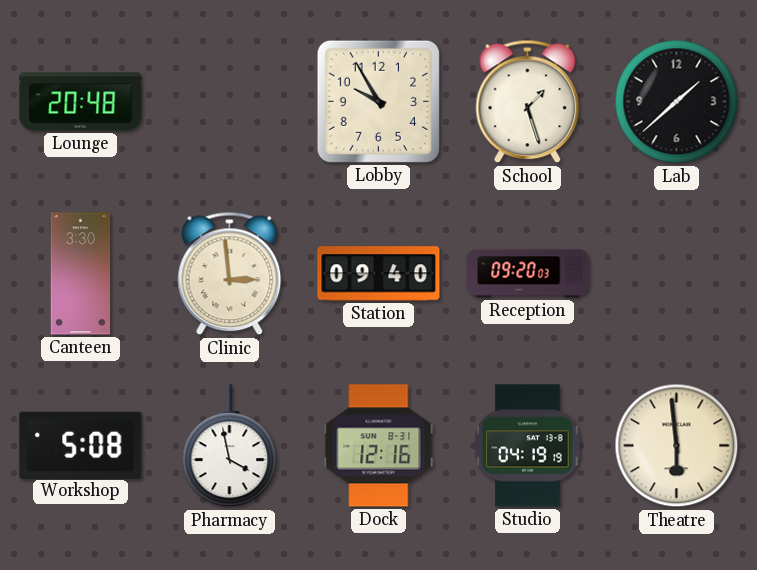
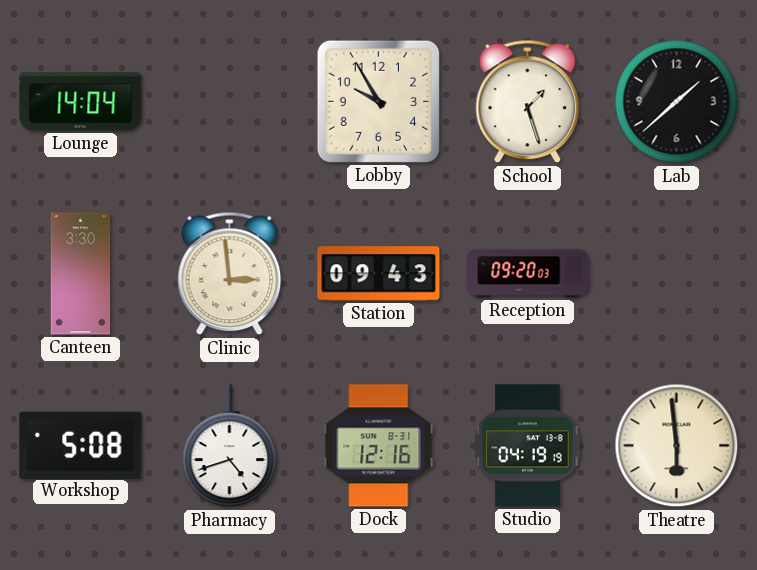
Lounge: 20:48 -> 14:04 (81, 102)
Station: 09:40 -> 09:43 (379, 274)
Pharmacy: 3:58 -> 4:42 (230, 446)
